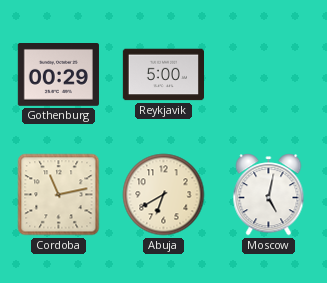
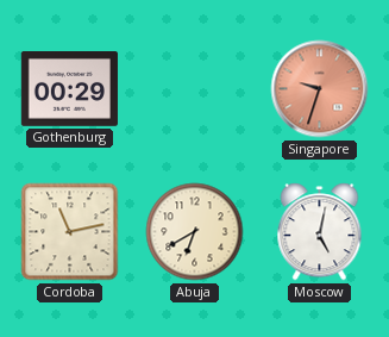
Reykjavik: 5:00 -> none (163, 75)
Singapore: none -> 9:33 (320, 89)
